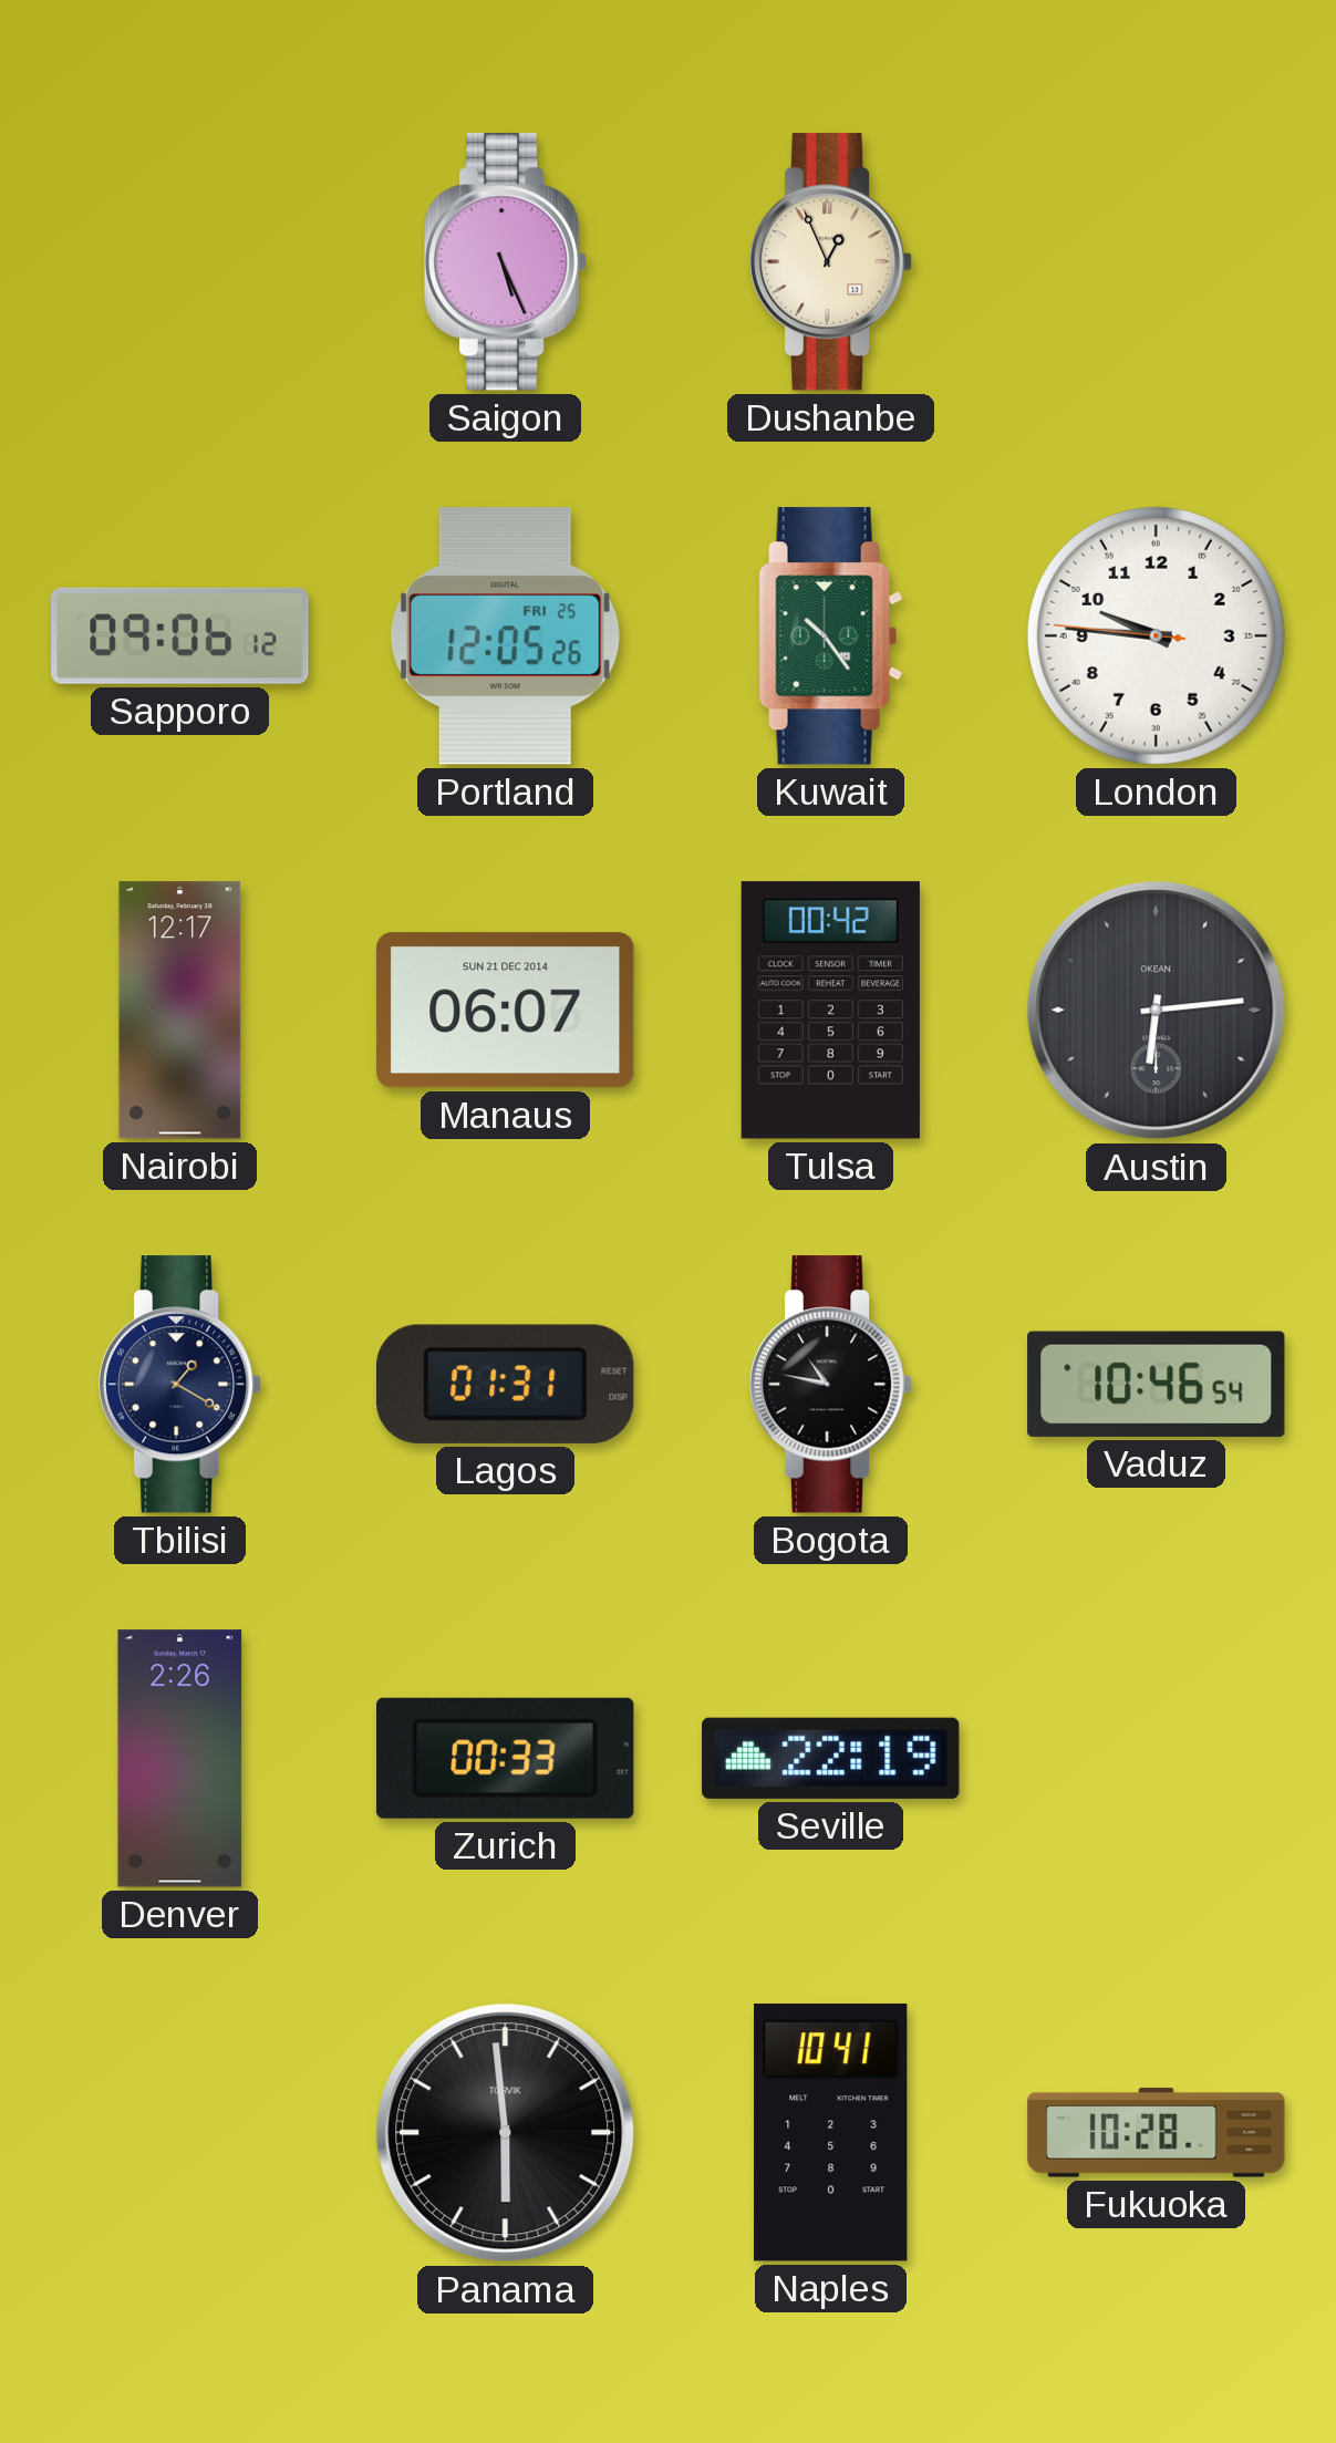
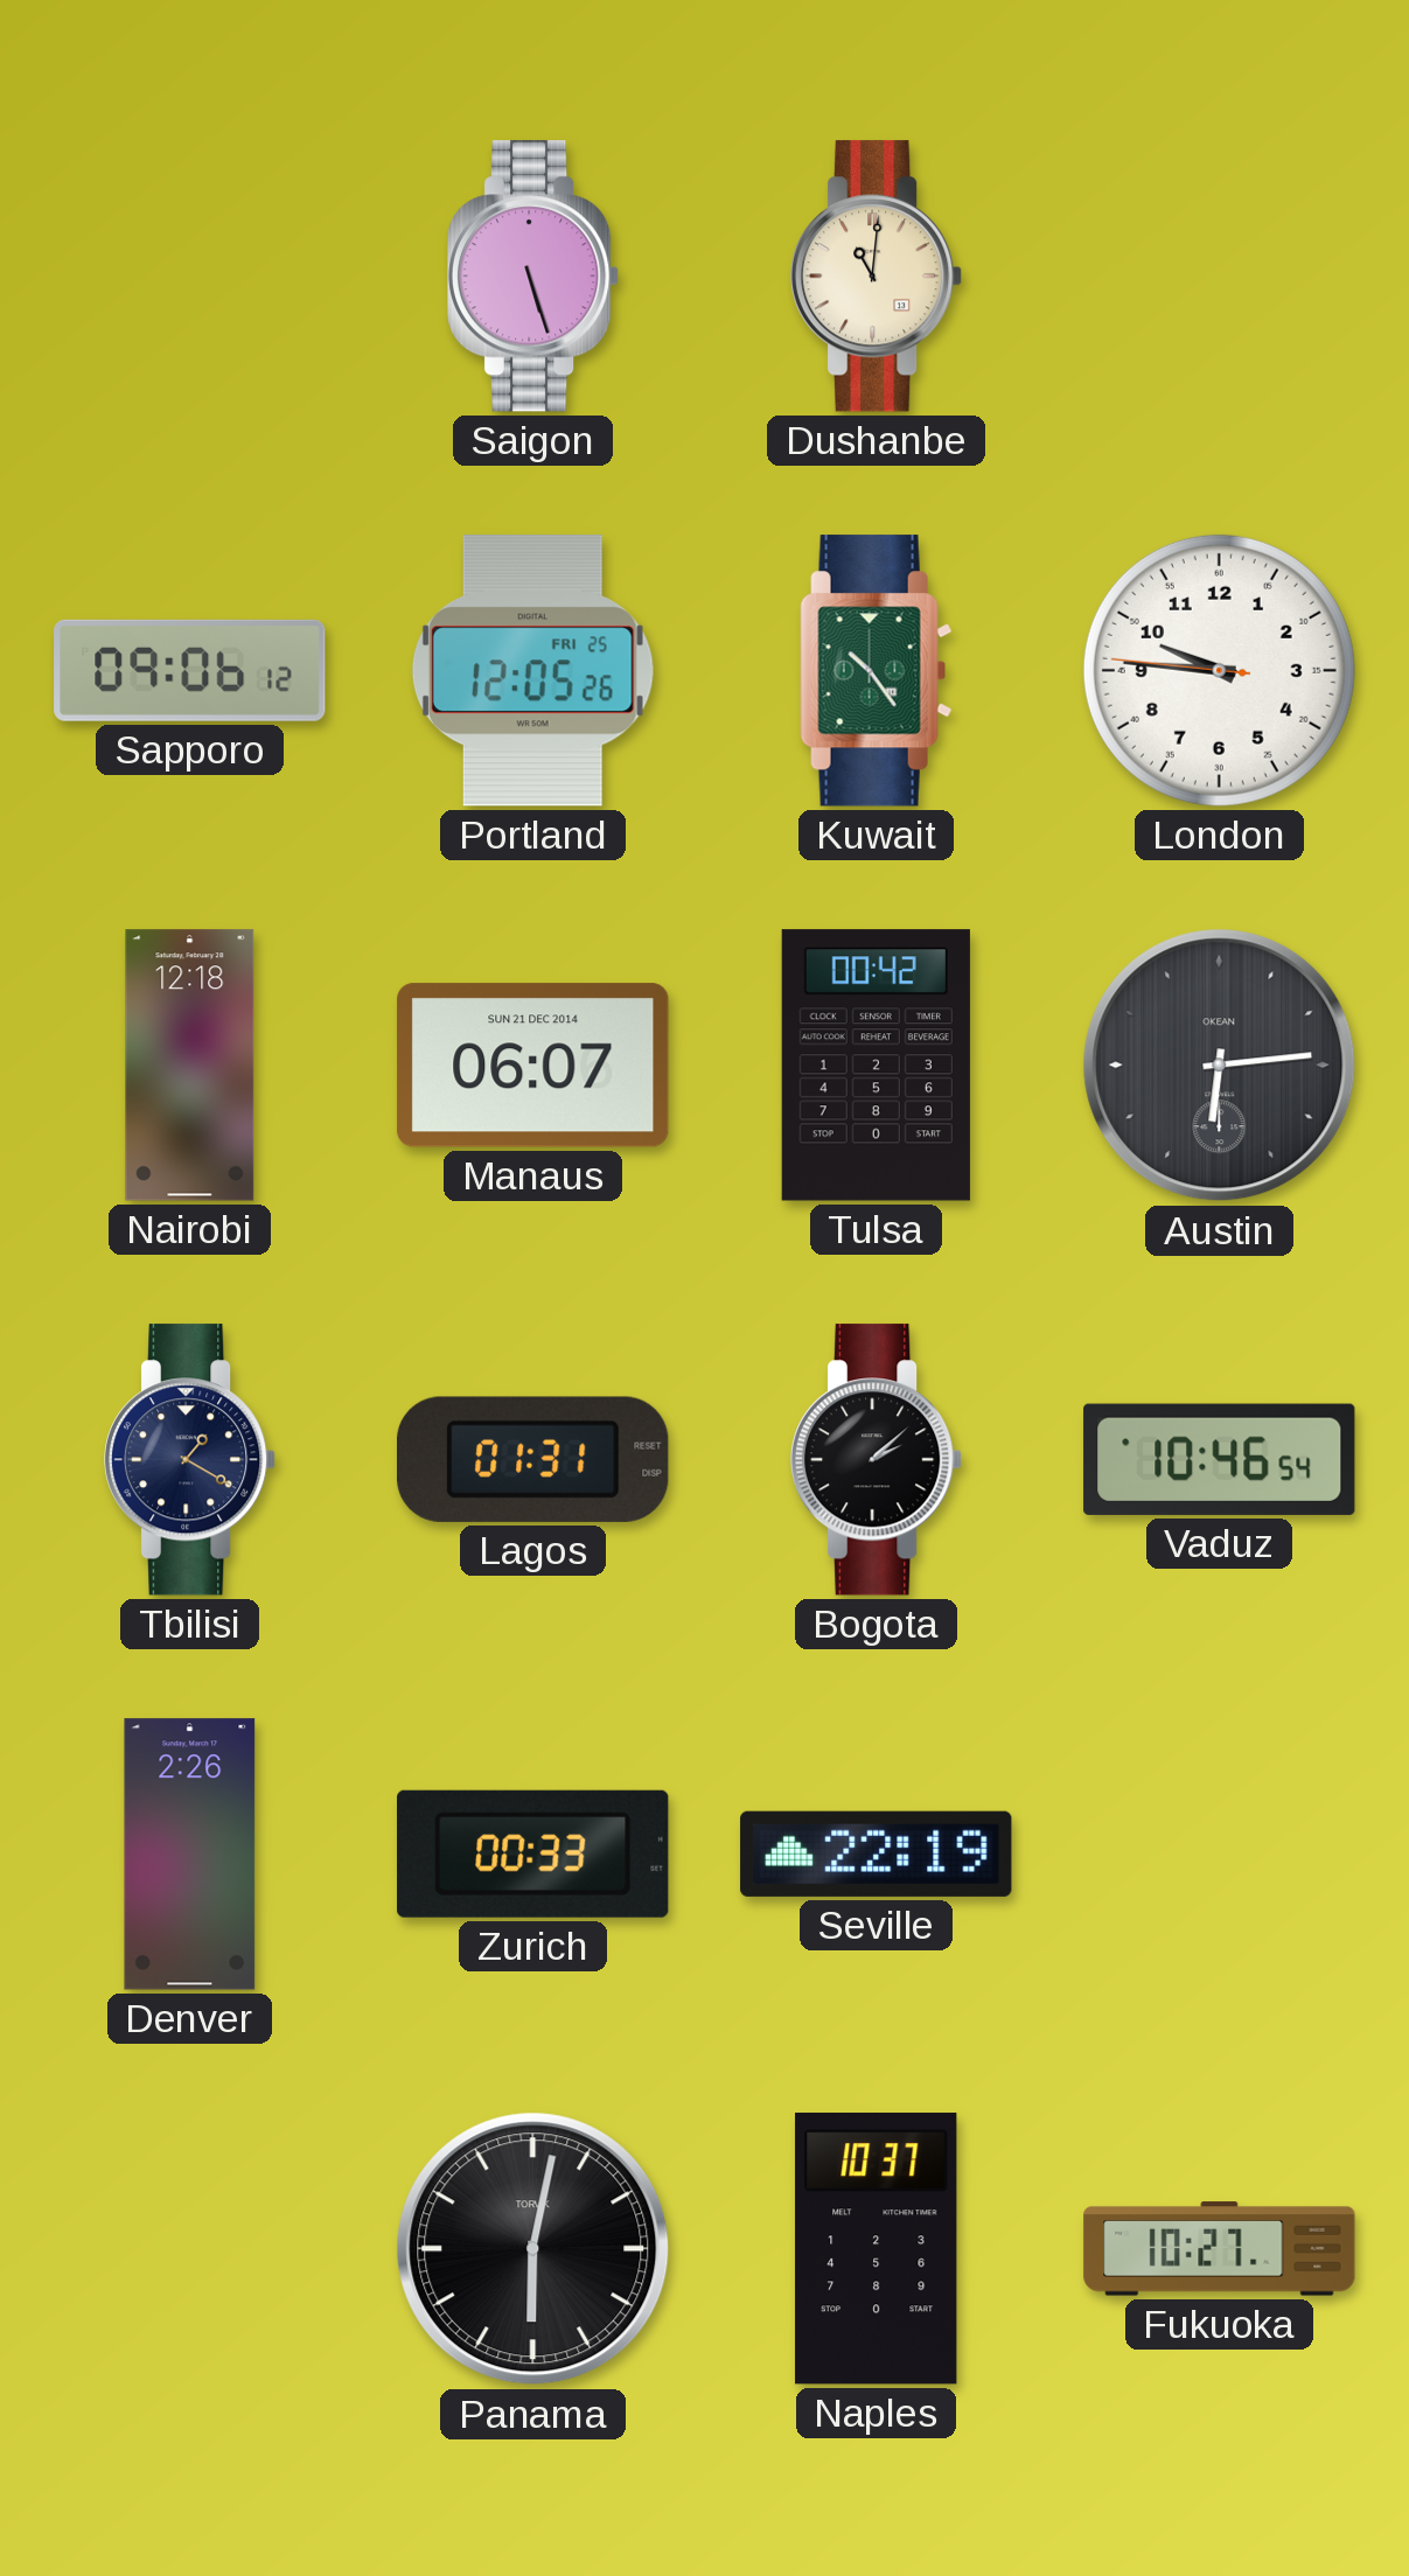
Saigon: 5:26 -> 5:27 (535, 277)
Dushanbe: 12:56 -> 11:01 (878, 277)
Nairobi: 12:17 -> 12:18 (190, 1066)
Bogota: 10:47 -> 2:08 (878, 1460)
Panama: 5:59 -> 6:02 (533, 2249)
Naples: 10:41 -> 10:37 (877, 2249)
Fukuoka: 10:28 -> 10:27 (1220, 2249)
